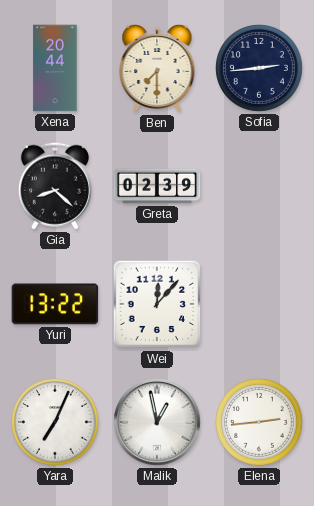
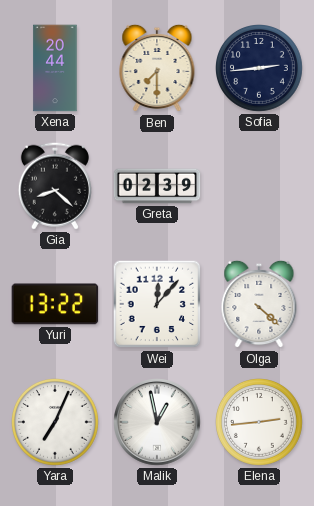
Olga: none -> 4:22 (259, 304)
